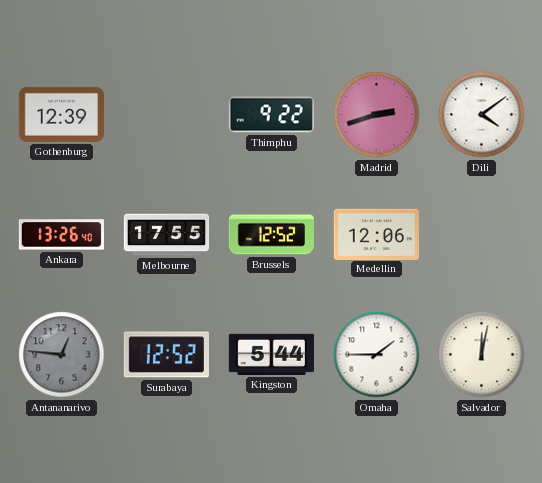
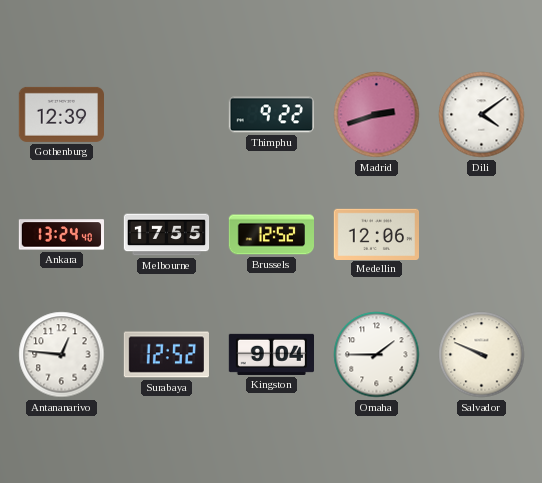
Ankara: 13:26 -> 13:24 (61, 235)
Antananarivo dial: grey -> white (62, 355)
Kingston: 5:44 -> 9:04 (271, 354)
Salvador: 12:02 -> 9:49 (482, 355)
